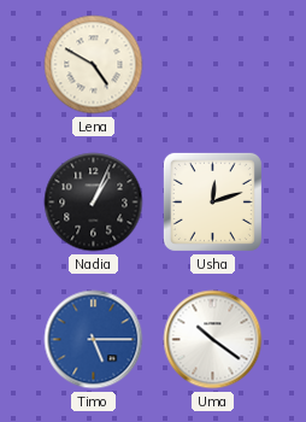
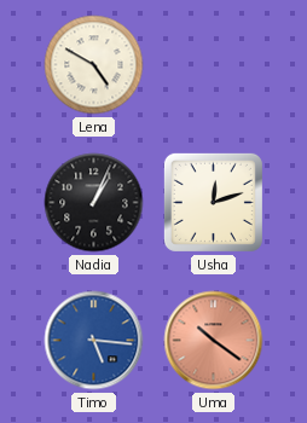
Timo: 5:15 -> 5:16 (94, 341)
Uma dial: white -> salmon (214, 341)
